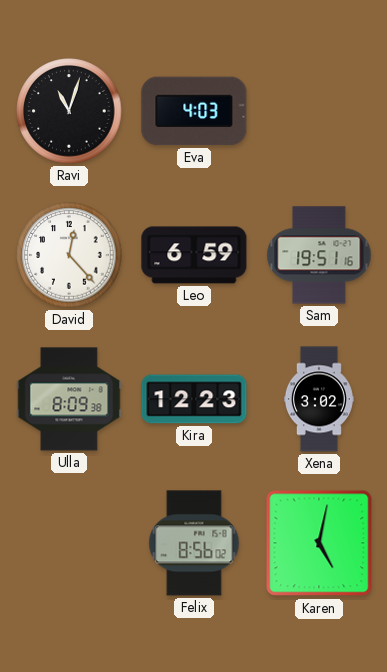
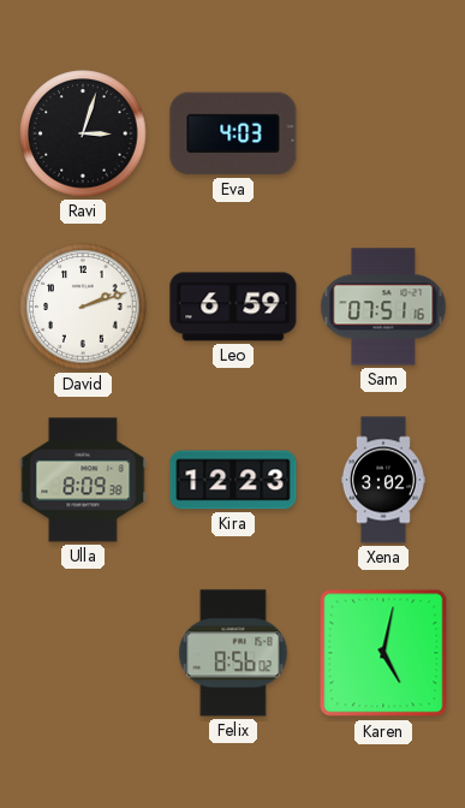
Ravi: 11:03 -> 3:03 (83, 133)
David: 12:23 -> 2:12 (83, 307)
Sam: 19:51 -> 07:51 (383, 307)
